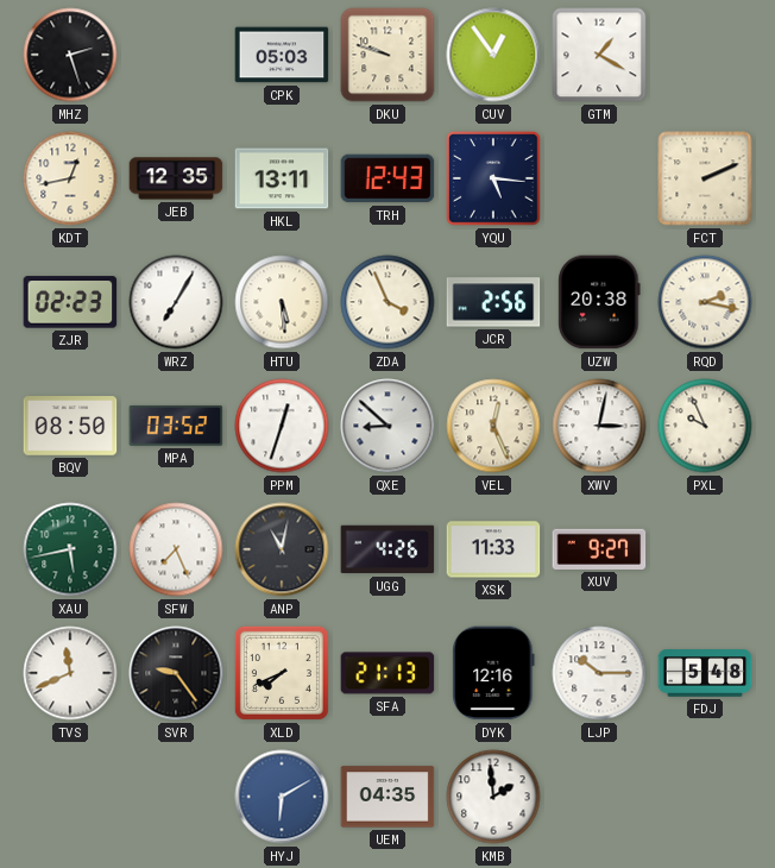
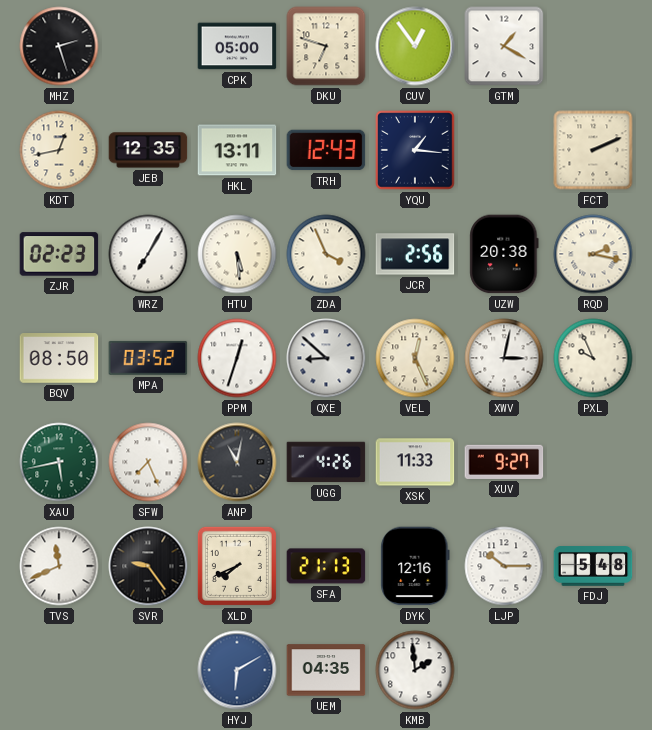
CPK: 05:03 -> 05:00 (237, 46)
DKU: 9:48 -> 6:48 (326, 46)
YQU: 5:16 -> 1:16 (415, 150)
